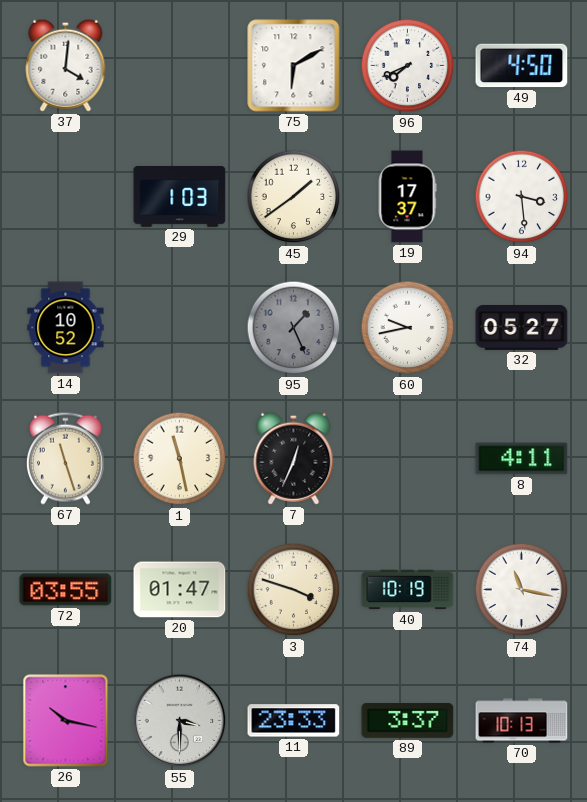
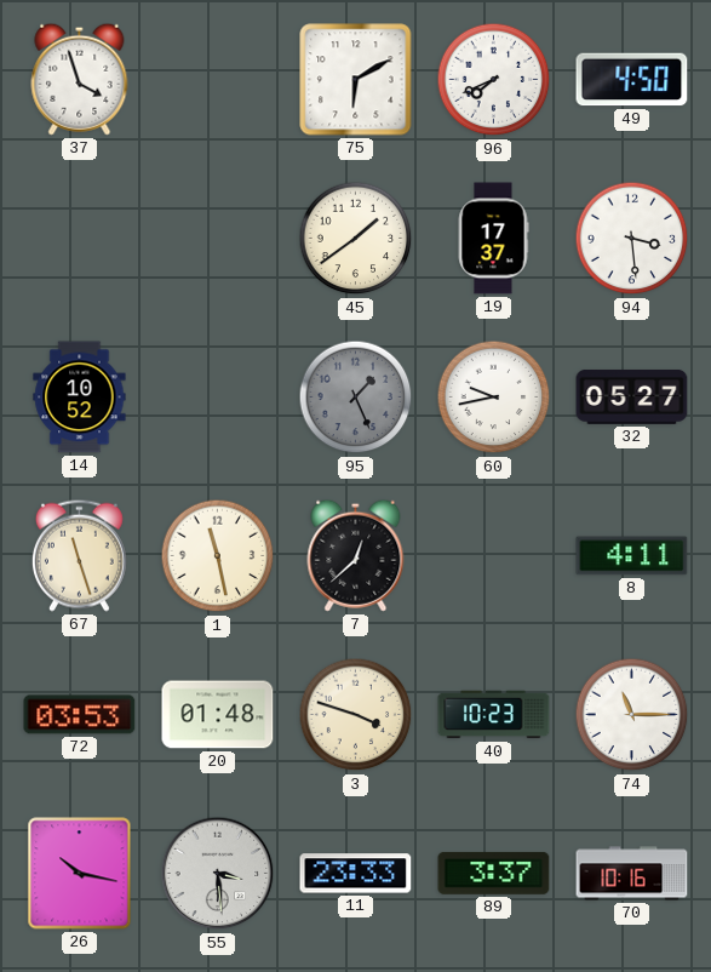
37: 4:01 -> 3:57 (80, 79)
29: 1:03 -> none (180, 196)
7: 12:34 -> 12:38 (356, 555)
72: 03:55 -> 03:53 (80, 715)
20: 01:47 -> 01:48 (218, 715)
40: 10:19 -> 10:23 (494, 715)
74: 11:17 -> 11:15 (632, 715)
55: 3:30 -> 3:29 (218, 874)
70: 10:13 -> 10:16 (632, 874)
